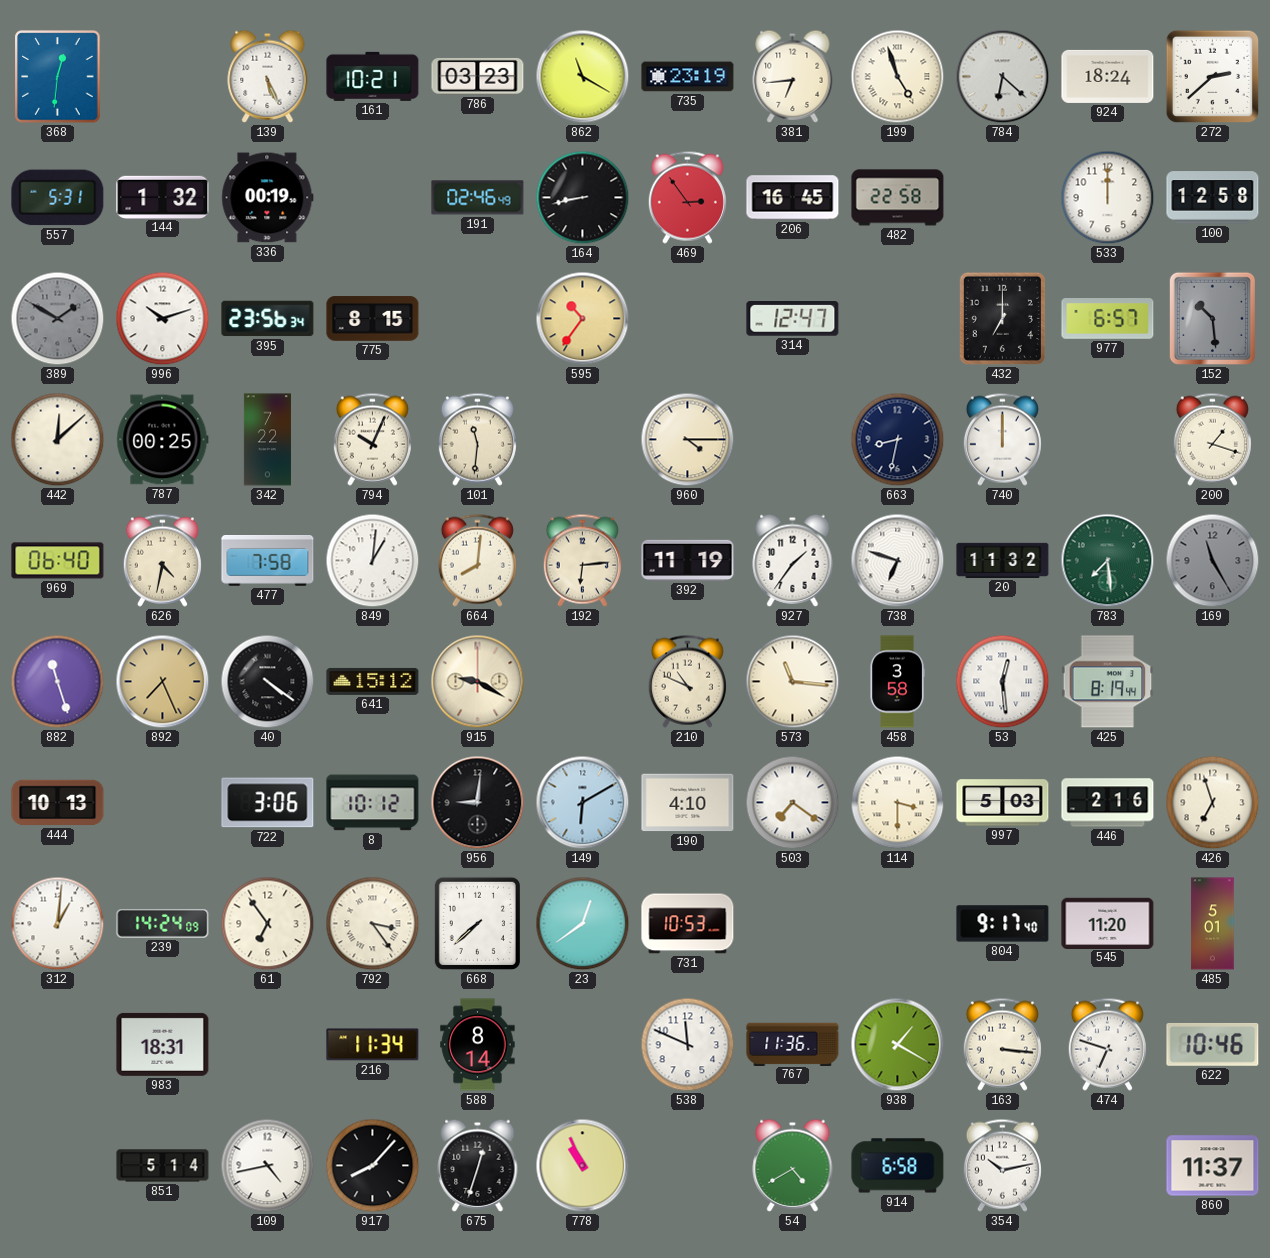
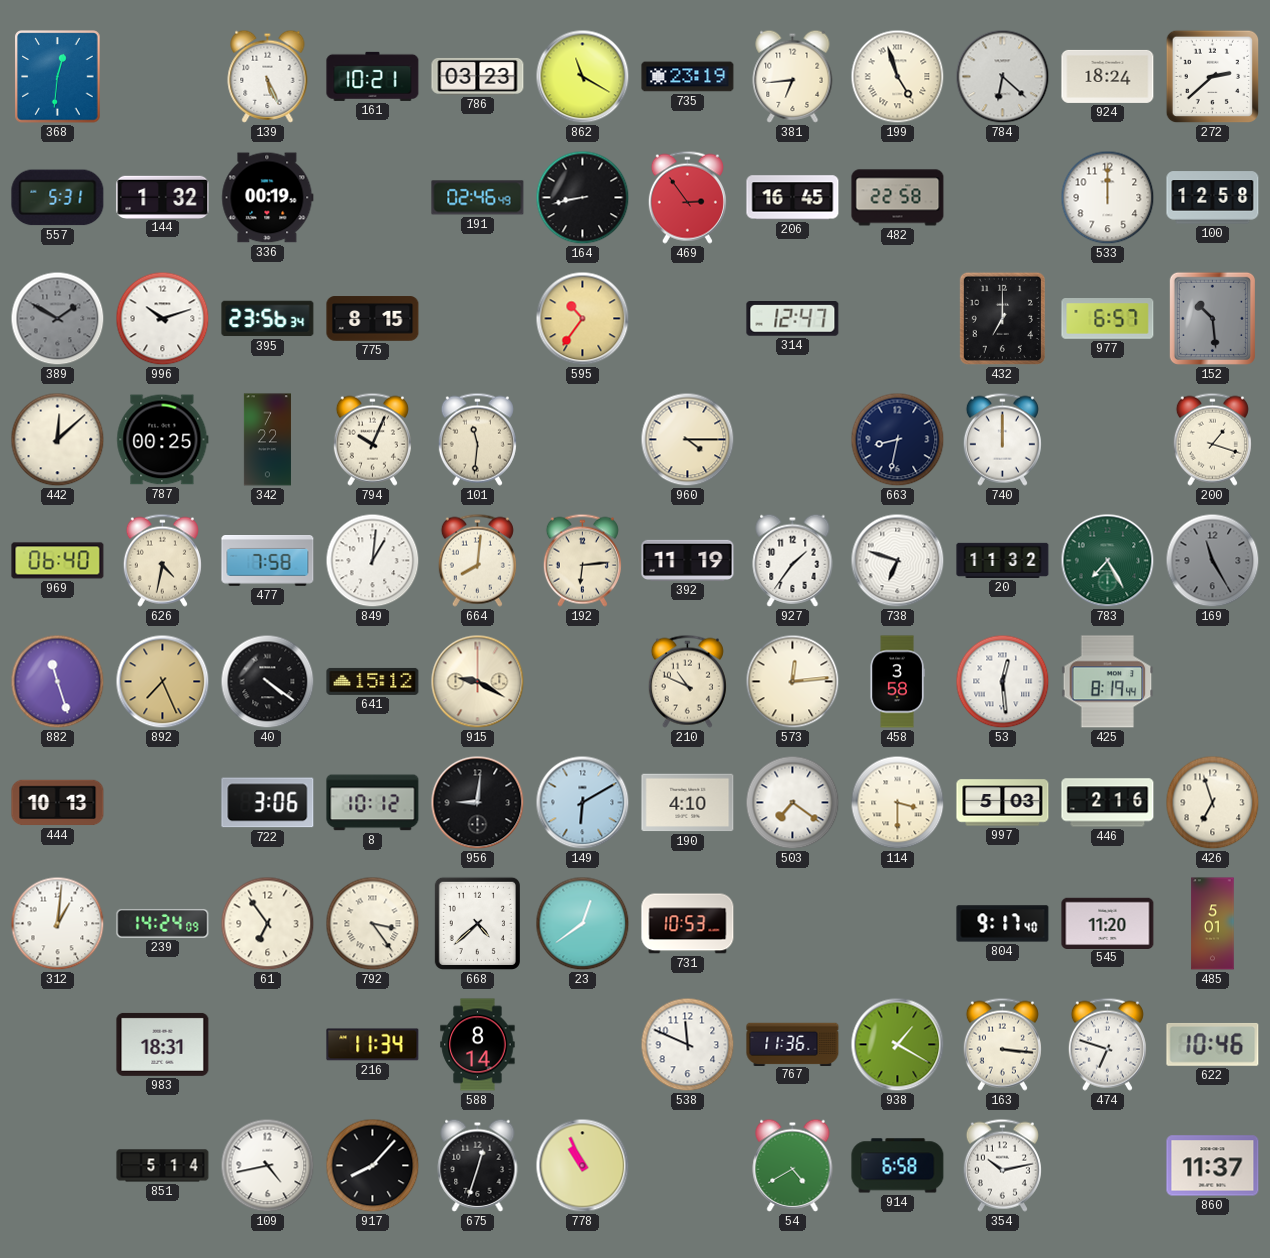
783: 7:29 -> 7:25 (1108, 561)
573: 11:16 -> 12:14 (793, 682)
668: 7:38 -> 4:38 (477, 923)
